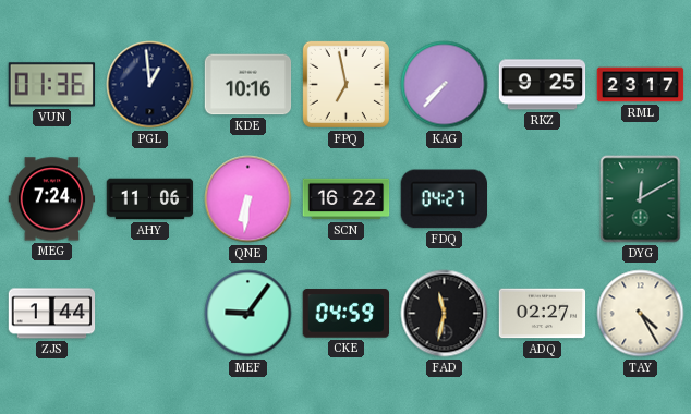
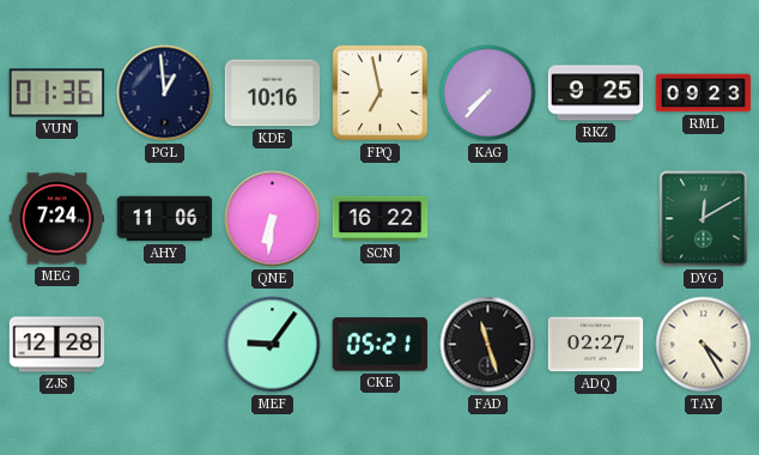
RML: 23:17 -> 09:23 (704, 93)
FDQ: 04:27 -> none (444, 199)
ZJS: 1:44 -> 12:28 (57, 345)
CKE: 04:59 -> 05:21 (380, 345)
FAD: 11:32 -> 11:27 (488, 345)
